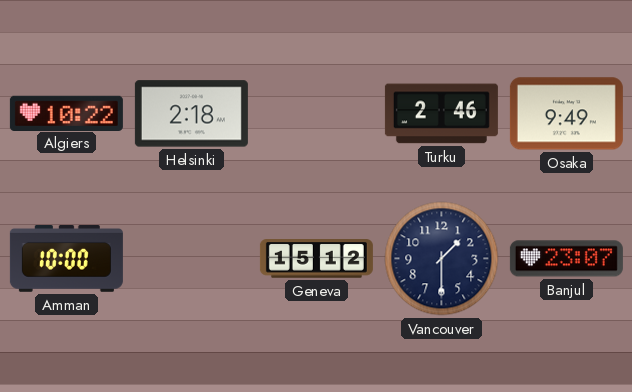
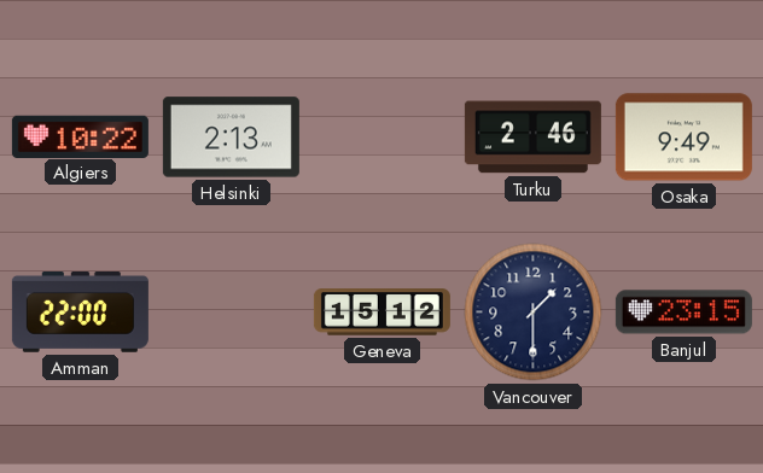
Helsinki: 2:18 -> 2:13 (231, 138)
Amman: 10:00 -> 22:00 (80, 313)
Banjul: 23:07 -> 23:15 (683, 313)
